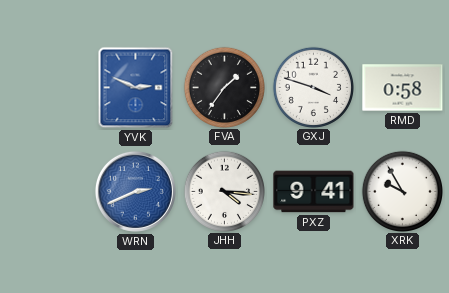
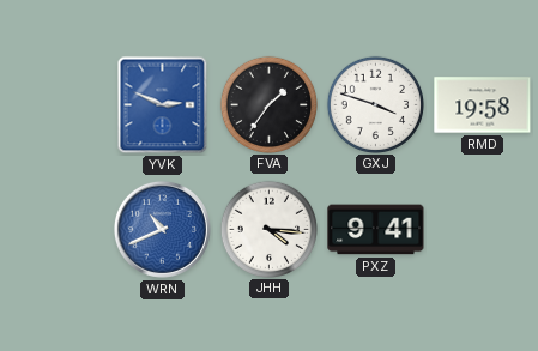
RMD: 0:58 -> 19:58 (483, 105)
WRN: 2:41 -> 10:41 (162, 229)
XRK: 9:55 -> none (402, 191)
